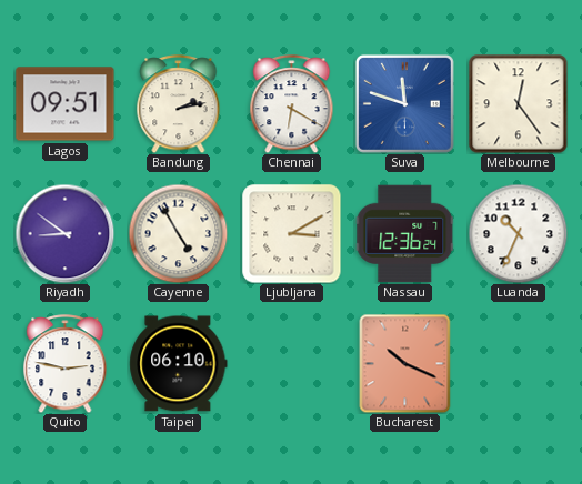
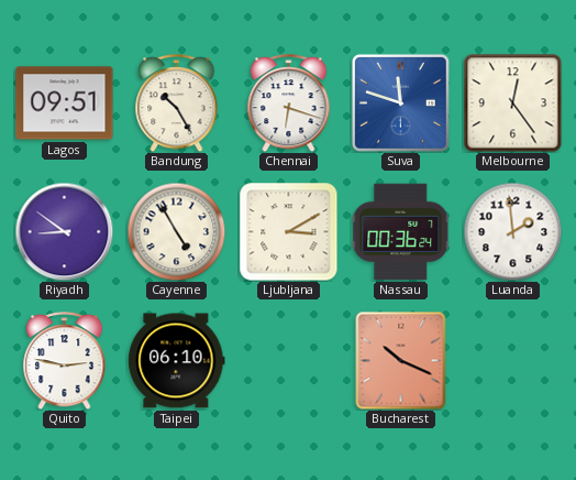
Bandung: 2:13 -> 10:25 (177, 103)
Chennai: 6:20 -> 6:18 (289, 103)
Nassau: 12:36 -> 00:36 (400, 232)
Luanda: 10:34 -> 1:59 (512, 231)
